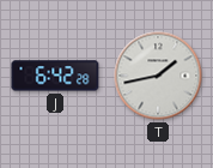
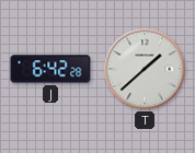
T: 1:43 -> 1:38 (145, 69)
